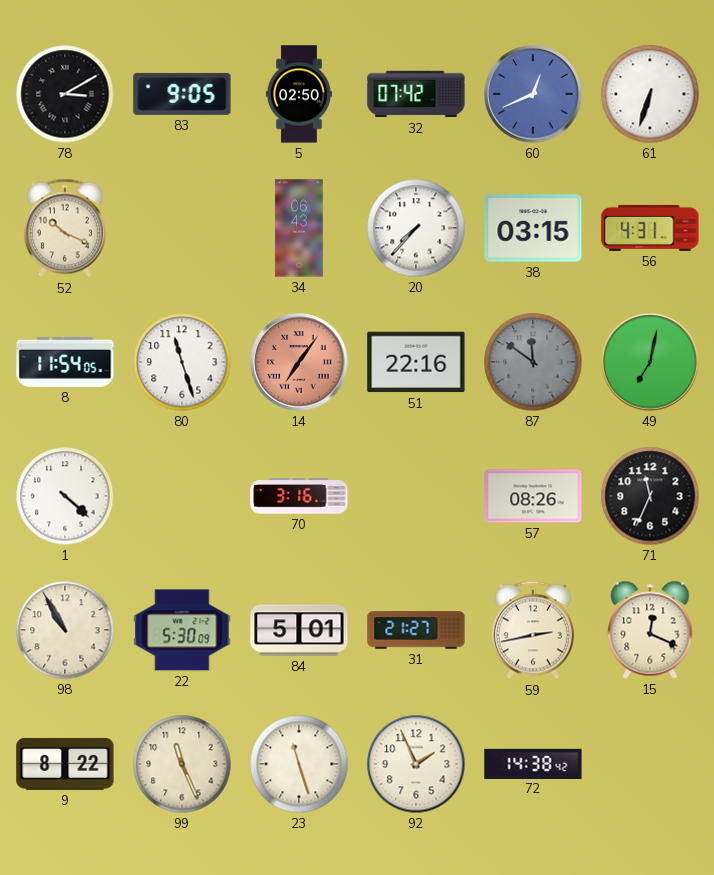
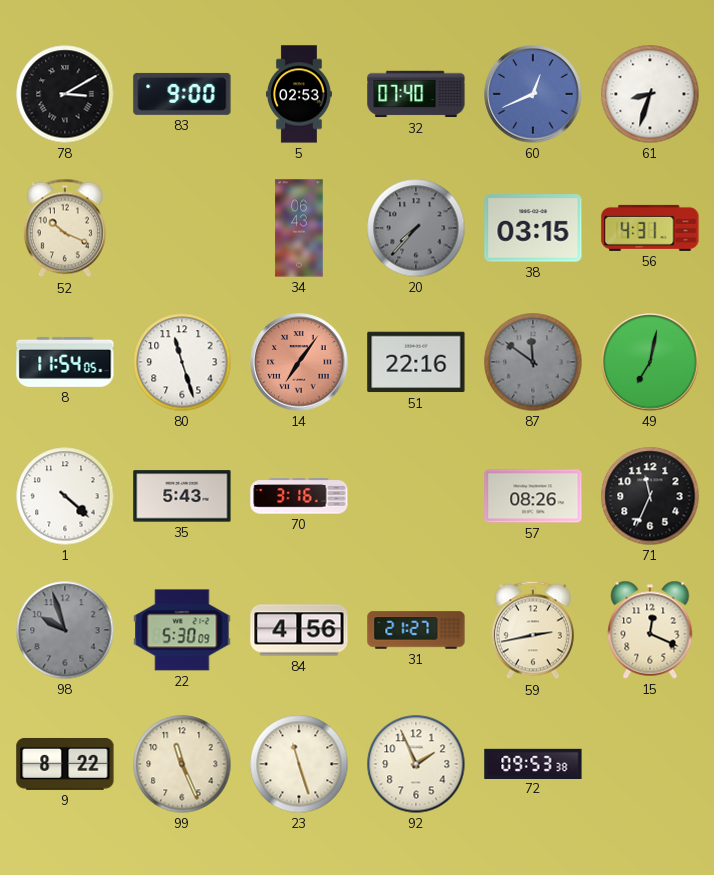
83: 9:05 -> 9:00 (182, 94)
5: 02:50 -> 02:53 (299, 94)
32: 07:42 -> 07:40 (416, 94)
61: 6:33 -> 8:33 (650, 94)
20 dial: white -> grey (416, 228)
35: none -> 5:43 (182, 496)
98: 10:55 -> 9:57 (65, 630)
98 dial: cream -> grey (65, 630)
84: 5:01 -> 4:56 (299, 630)
72: 14:38 -> 09:53 (533, 763)
